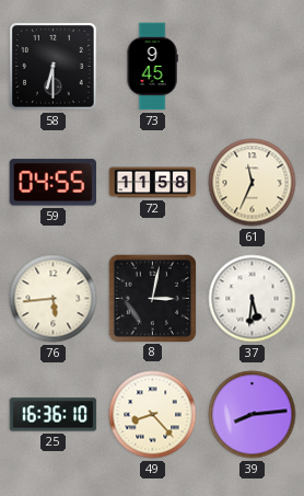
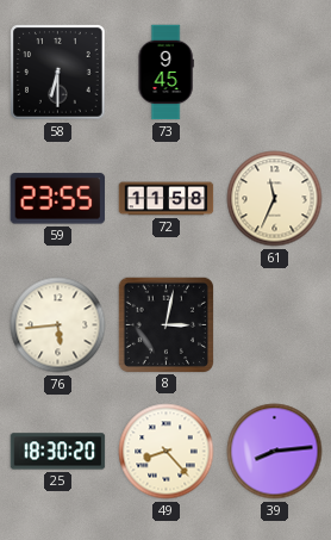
59: 04:55 -> 23:55 (58, 199)
37: 5:31 -> none (253, 299)
25: 16:36 -> 18:30 (58, 452)
